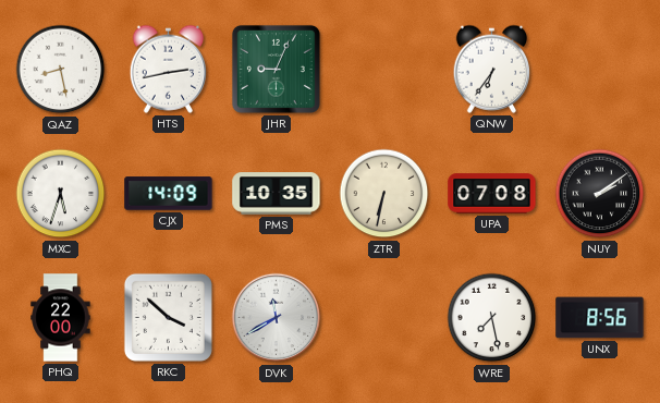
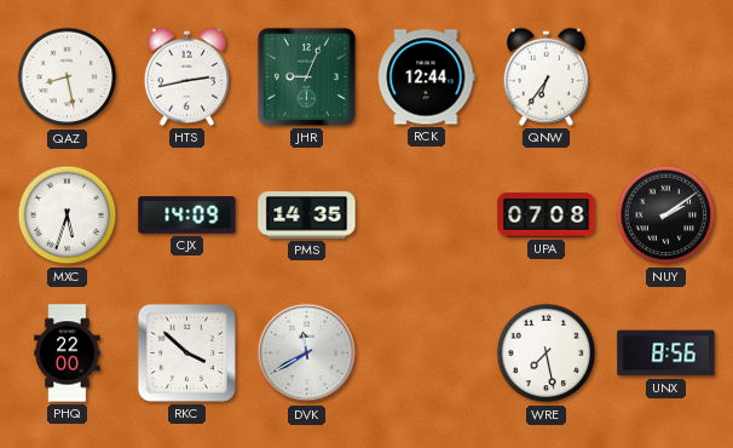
RCK: none -> 12:44 (427, 77)
PMS: 10:35 -> 14:35 (307, 216)
ZTR: 6:32 -> none (384, 194)
